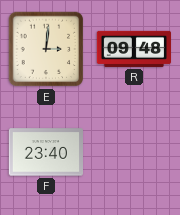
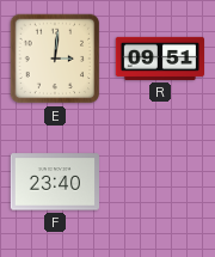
R: 09:48 -> 09:51 (159, 59)
